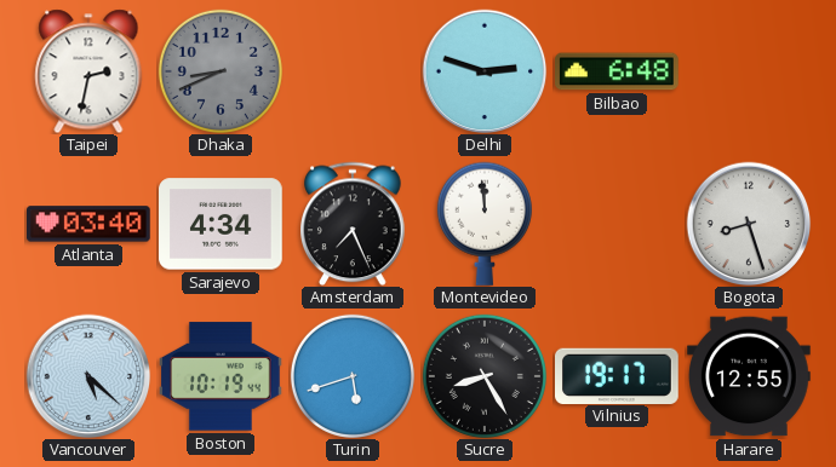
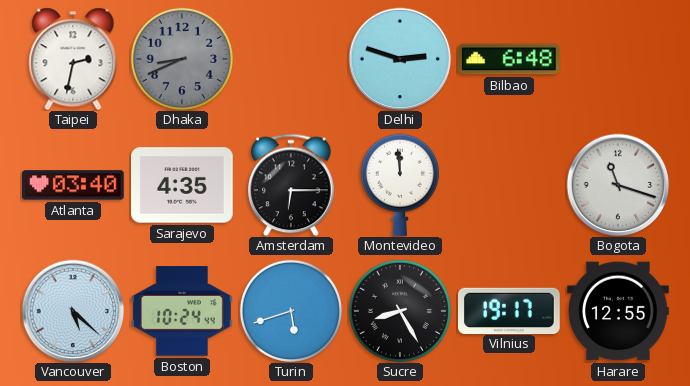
Sarajevo: 4:34 -> 4:35 (183, 185)
Amsterdam: 7:26 -> 6:15 (292, 185)
Bogota: 8:27 -> 11:18 (618, 185)
Boston: 10:19 -> 10:24 (183, 311)
